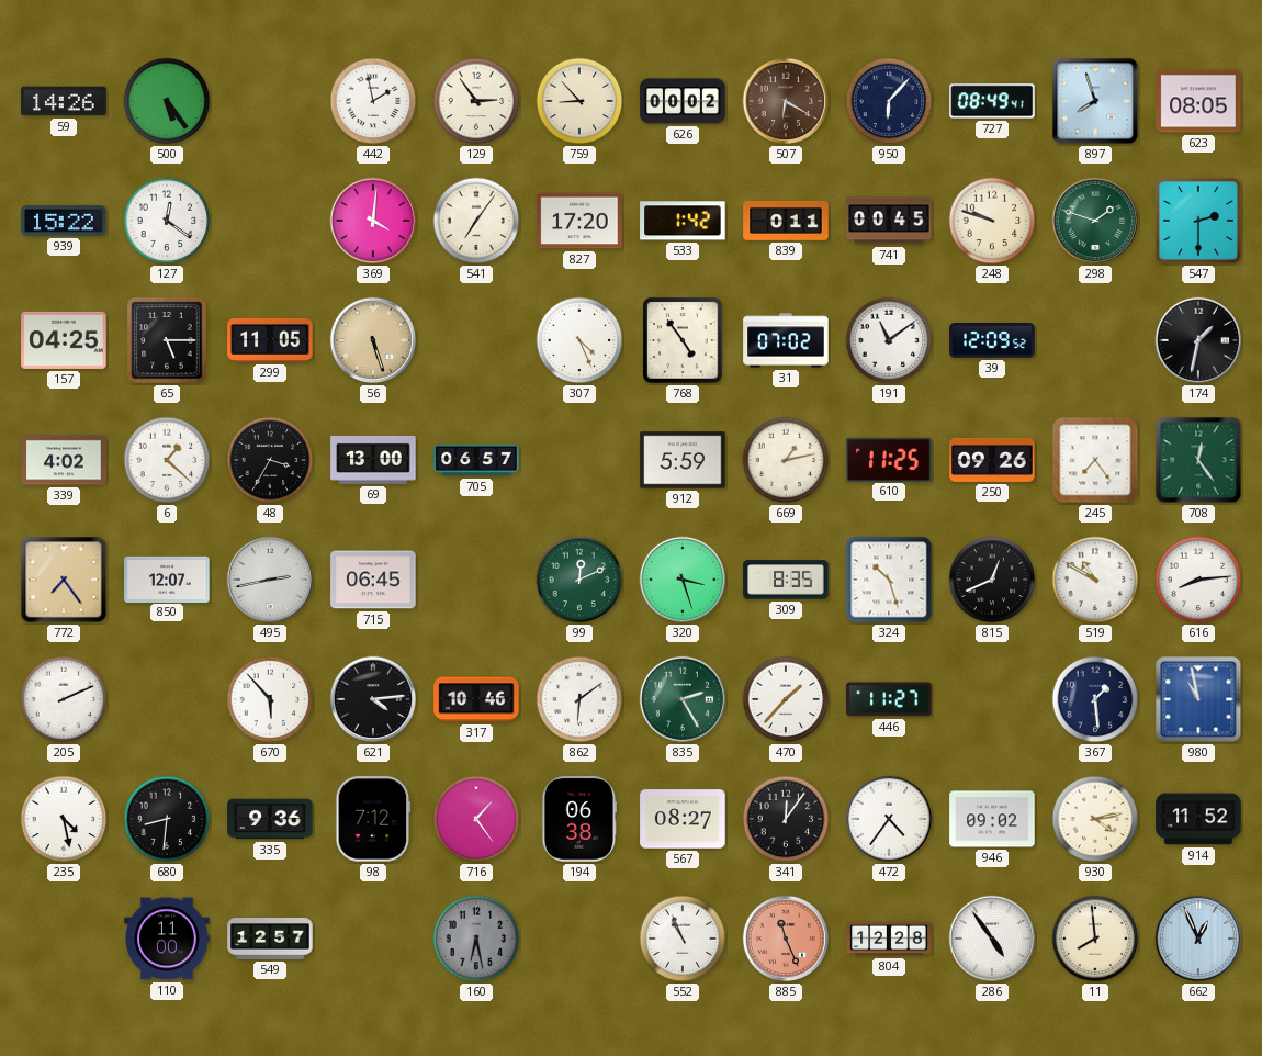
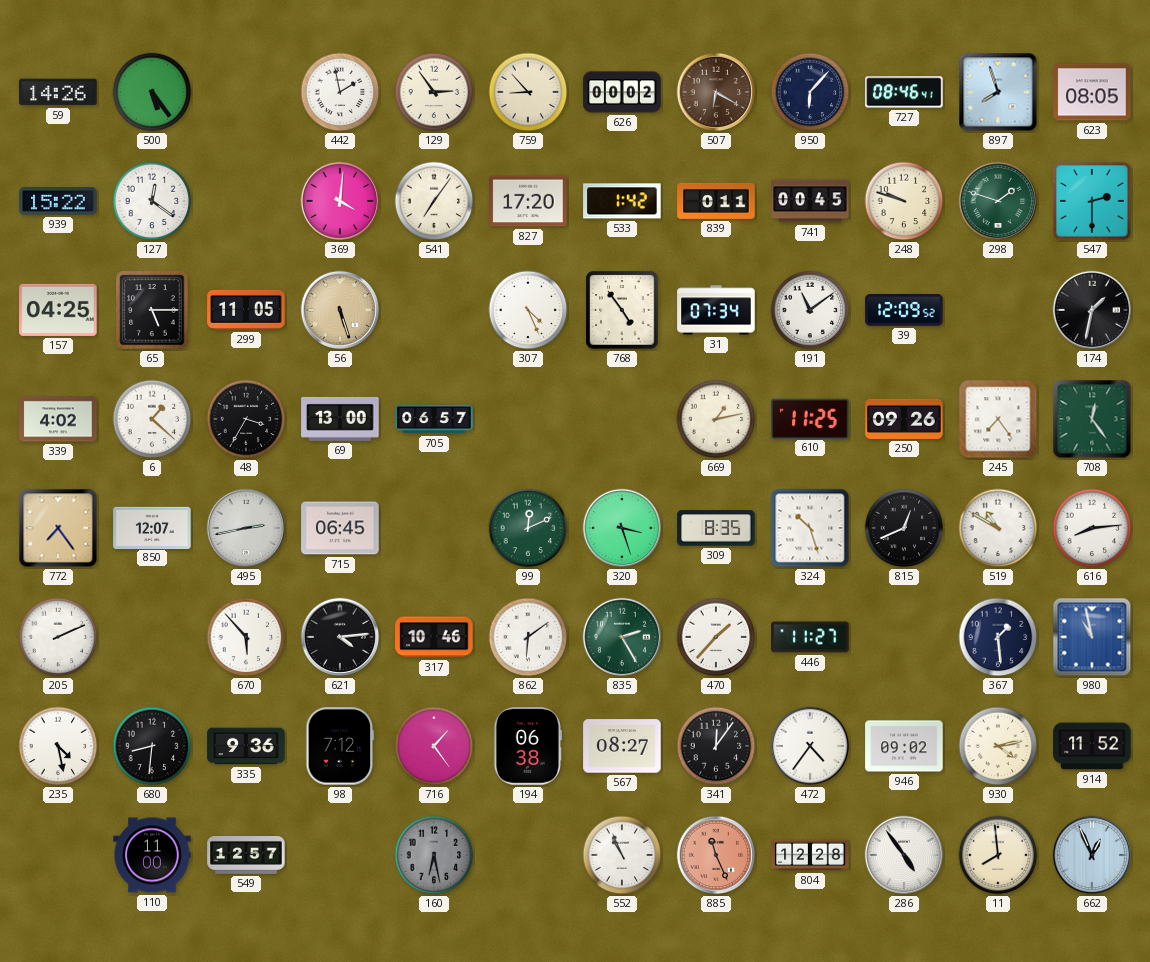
727: 08:49 -> 08:46 (904, 92)
31: 07:02 -> 07:34 (716, 310)
912: 5:59 -> none (683, 460)
